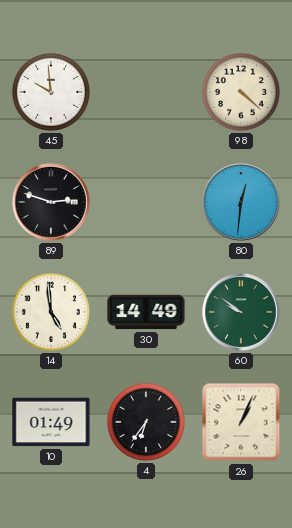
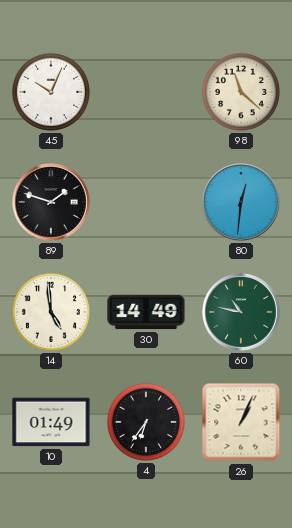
45: 9:59 -> 10:04 (51, 92)
98: 4:22 -> 11:22 (241, 92)
89: 2:48 -> 1:48 (51, 202)
60: 9:51 -> 10:47 (241, 312)
